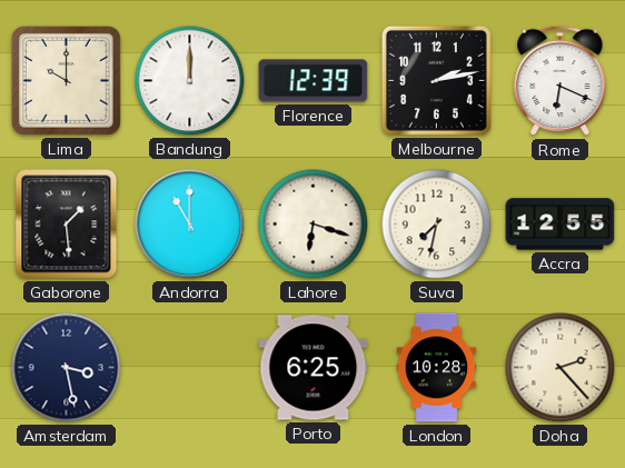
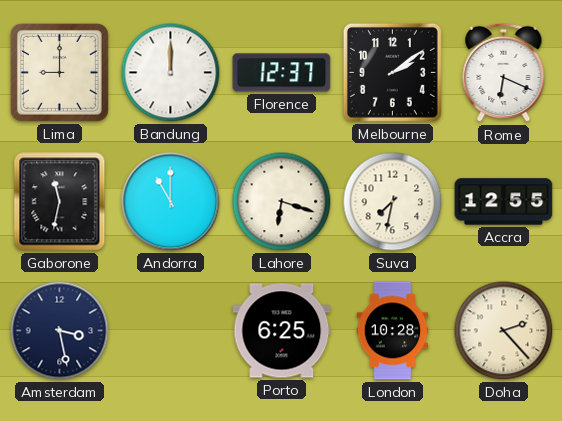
Lima: 10:00 -> 9:00 (59, 72)
Florence: 12:39 -> 12:37 (282, 73)
Melbourne: 2:13 -> 2:09 (392, 72)
Gaborone: 1:29 -> 11:32 (60, 202)
